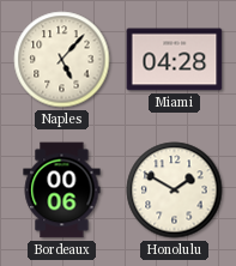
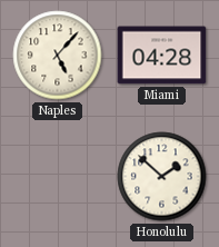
Bordeaux: 00:06 -> none (62, 191)
Honolulu: 1:50 -> 1:52 (162, 177)
